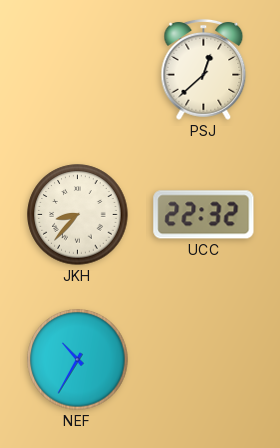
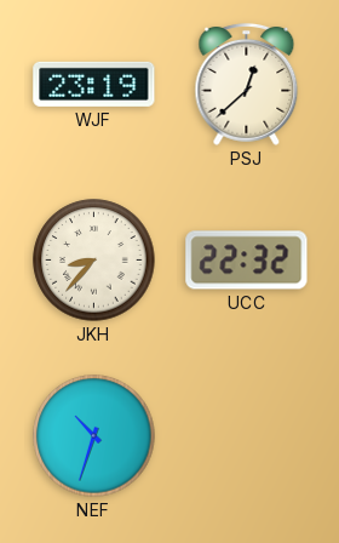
WJF: none -> 23:19 (94, 84)
NEF: 10:35 -> 10:33 (94, 436)
